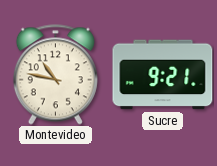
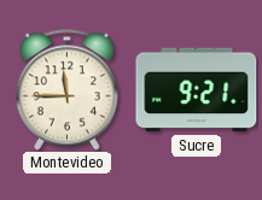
Montevideo: 10:47 -> 11:45 (66, 90)
